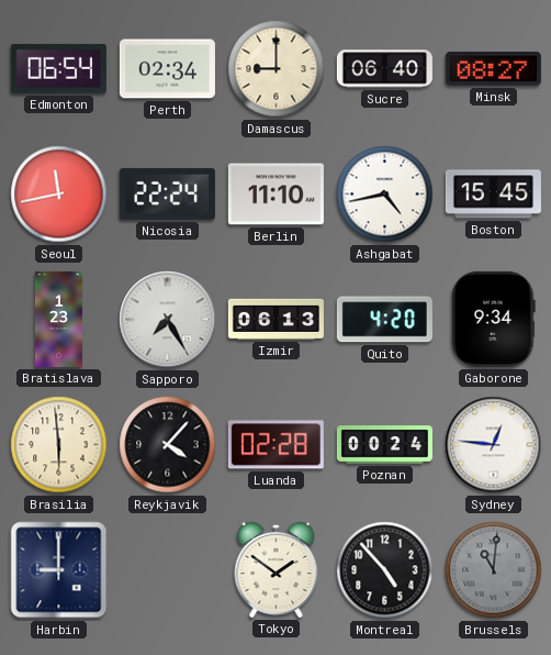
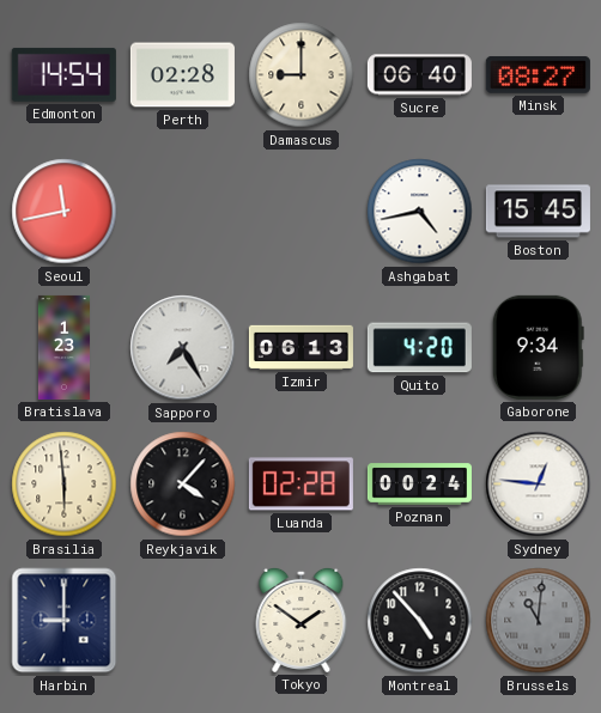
Edmonton: 06:54 -> 14:54 (63, 74)
Perth: 02:34 -> 02:28 (182, 75)
Nicosia: 22:24 -> none (167, 193)
Berlin: 11:10 -> none (275, 195)
